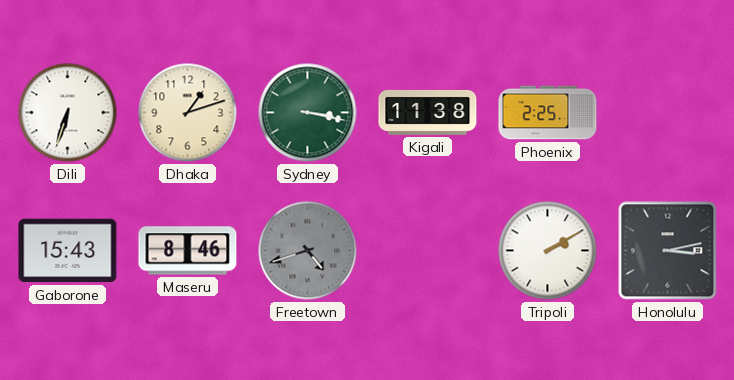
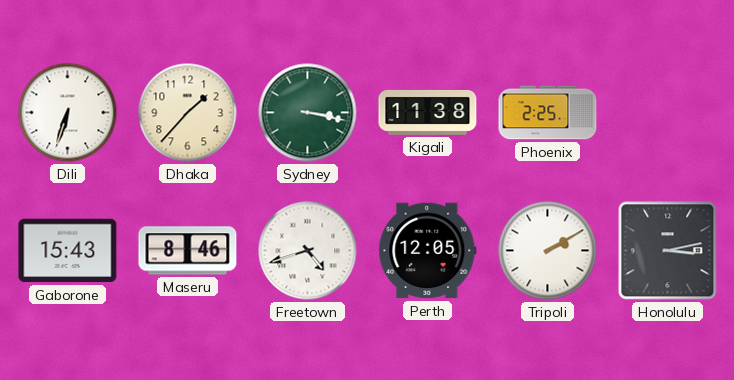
Dhaka: 1:12 -> 1:37 (188, 113)
Freetown dial: grey -> white (308, 251)
Perth: none -> 12:05 (428, 251)
